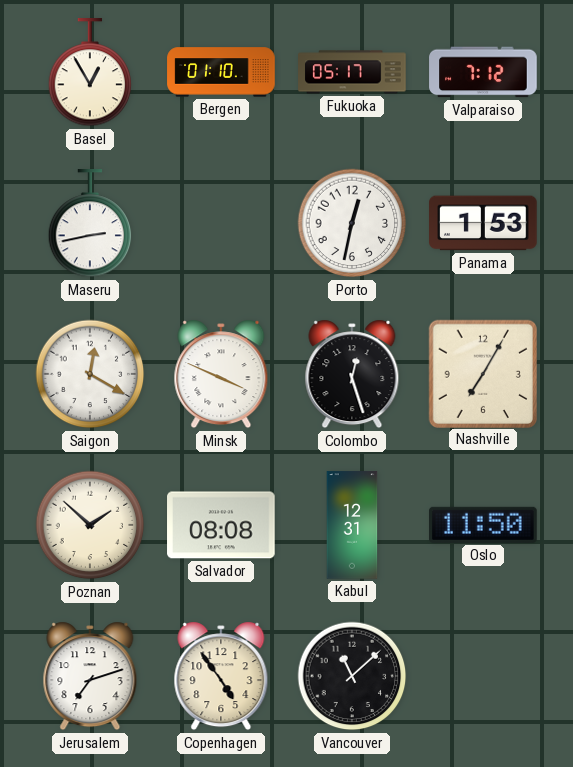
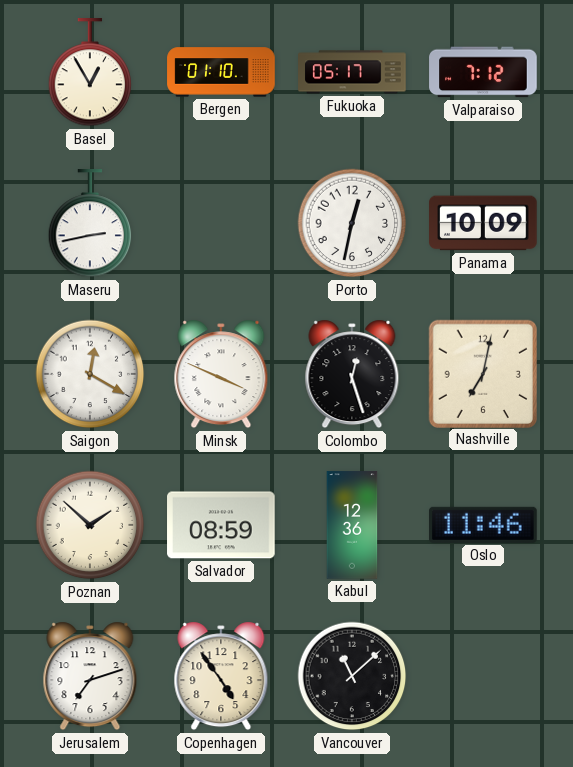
Panama: 1:53 -> 10:09 (483, 223)
Nashville: 7:05 -> 7:02 (482, 373)
Salvador: 08:08 -> 08:59 (221, 525)
Kabul: 12:31 -> 12:36 (352, 525)
Oslo: 11:50 -> 11:46 (484, 525)
